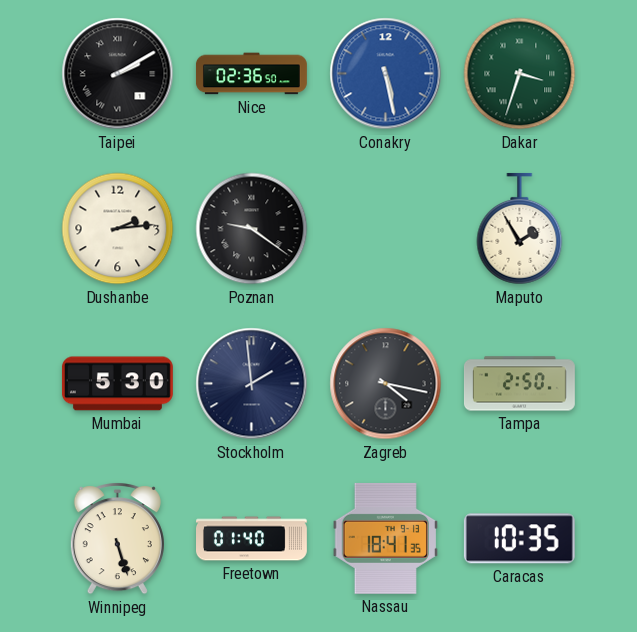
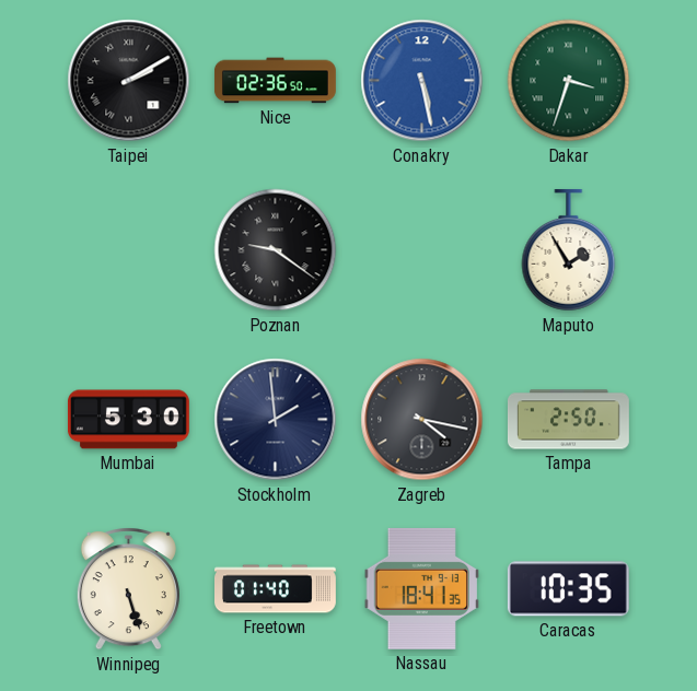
Dushanbe: 2:14 -> none (118, 229)
